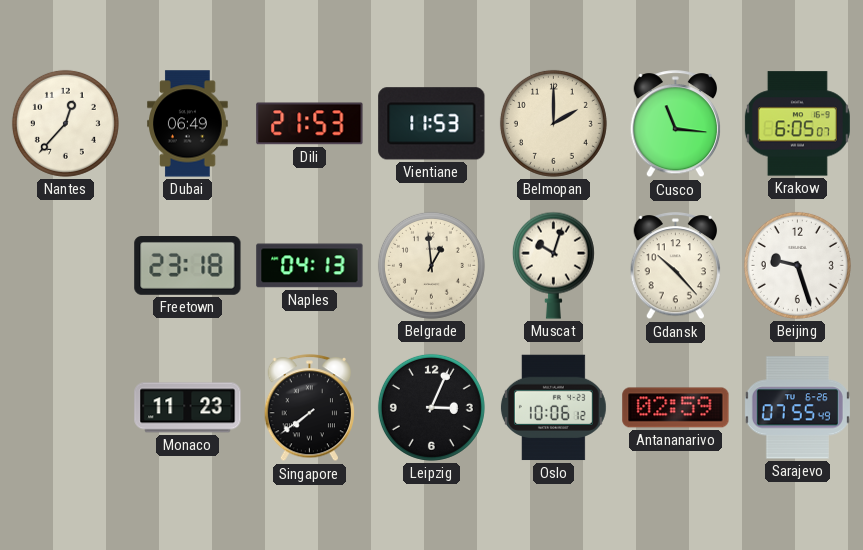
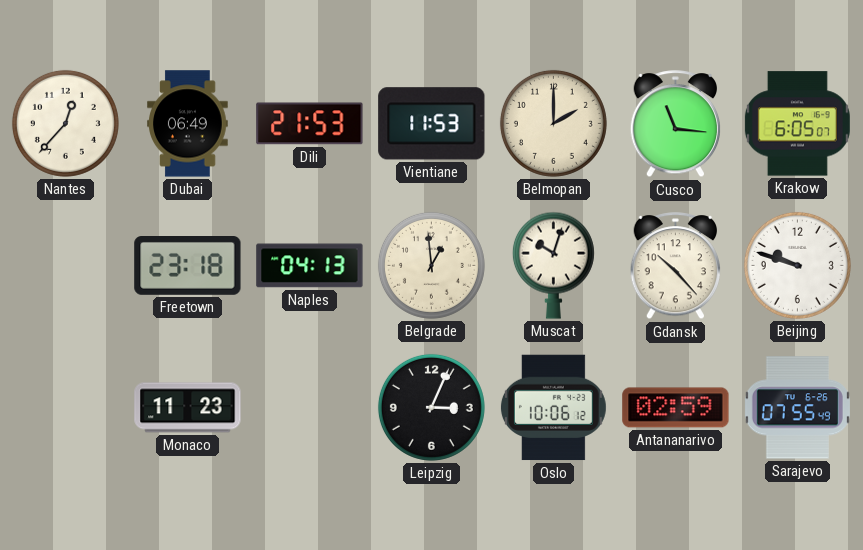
Beijing: 9:27 -> 9:48 (797, 265)
Singapore: 7:39 -> none (310, 408)
